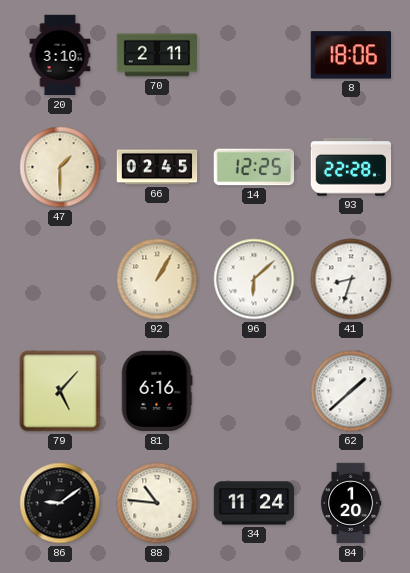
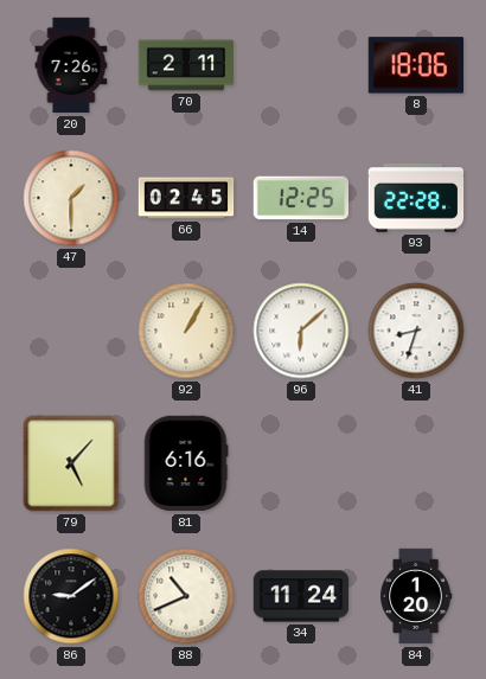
20: 3:10 -> 7:26 (71, 65)
62: 1:38 -> none (351, 391)
88: 10:46 -> 10:41 (186, 596)
